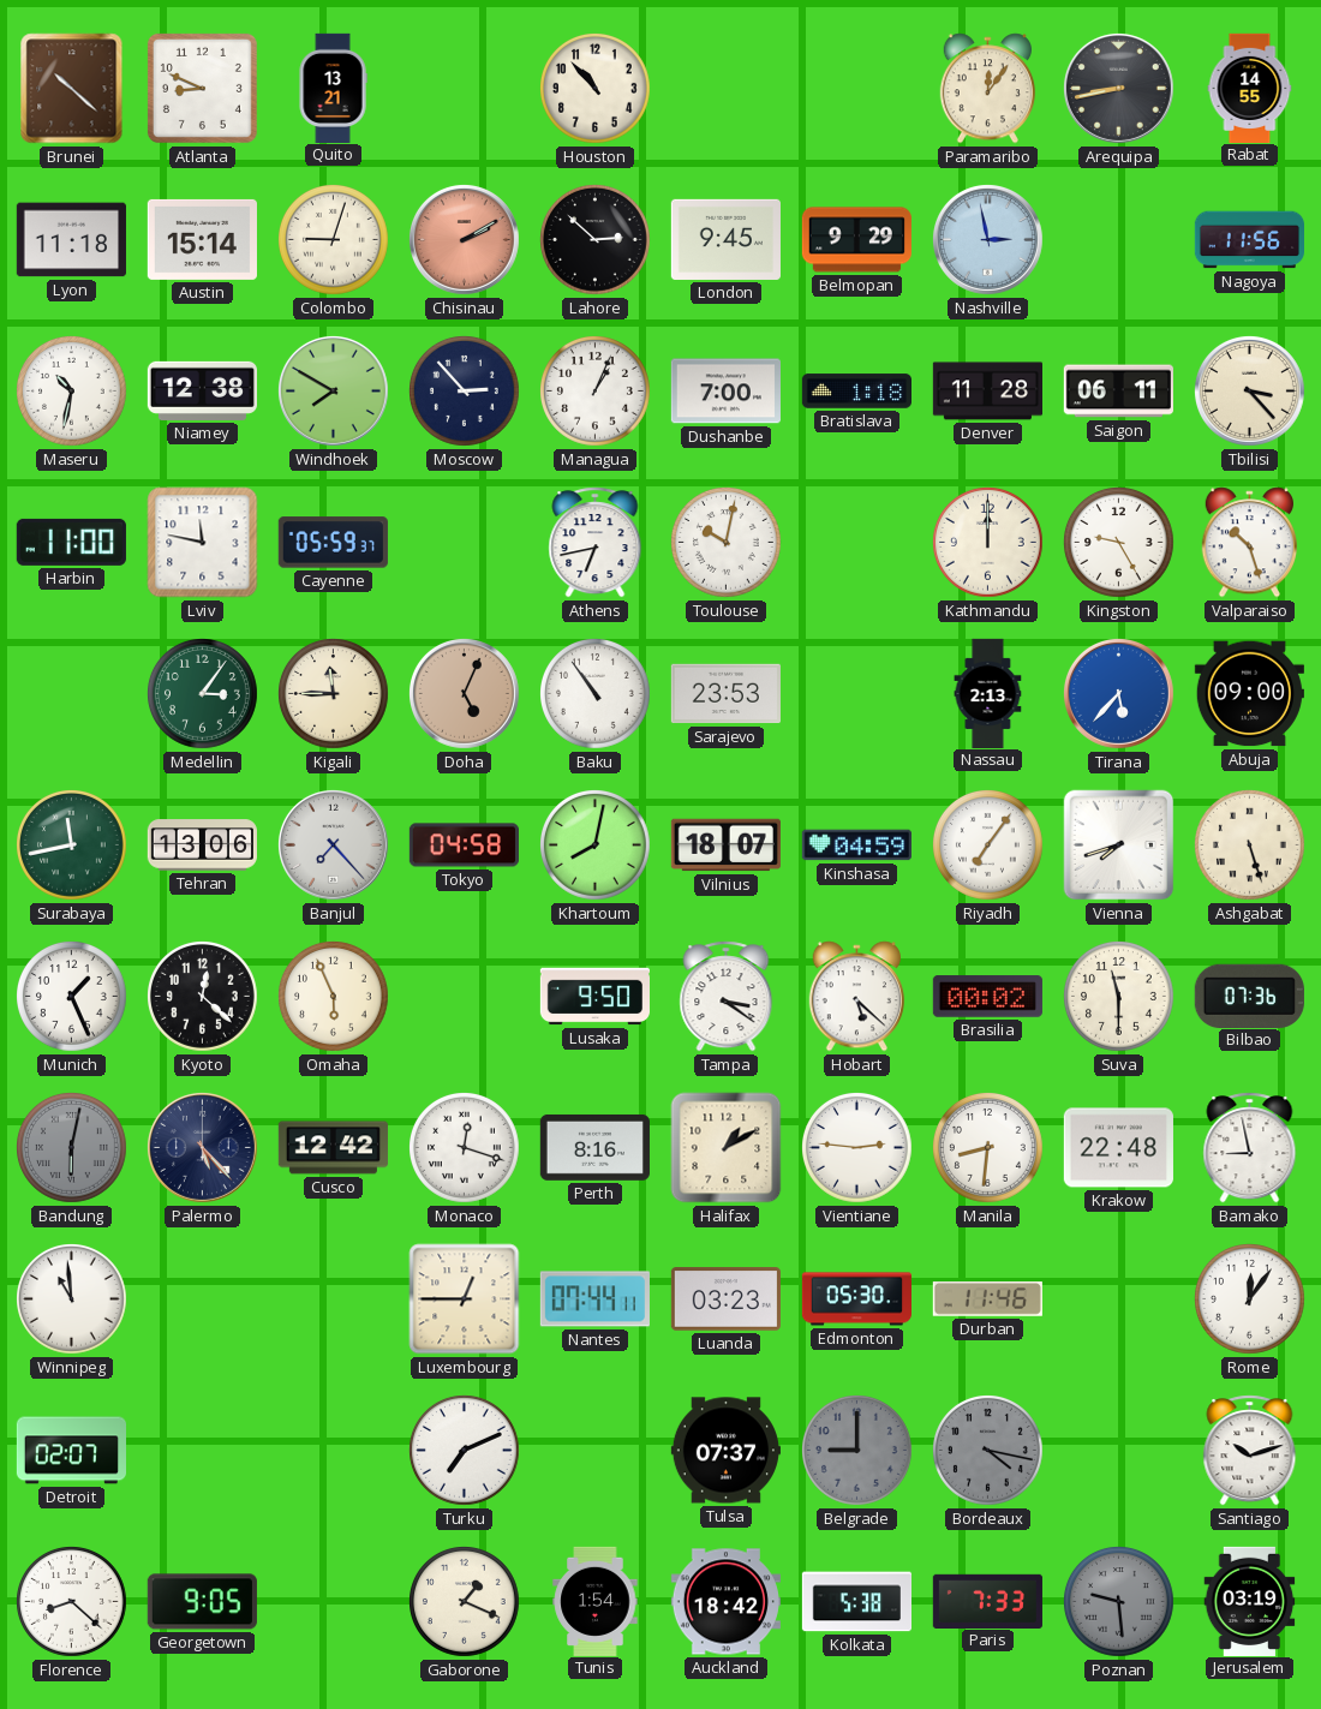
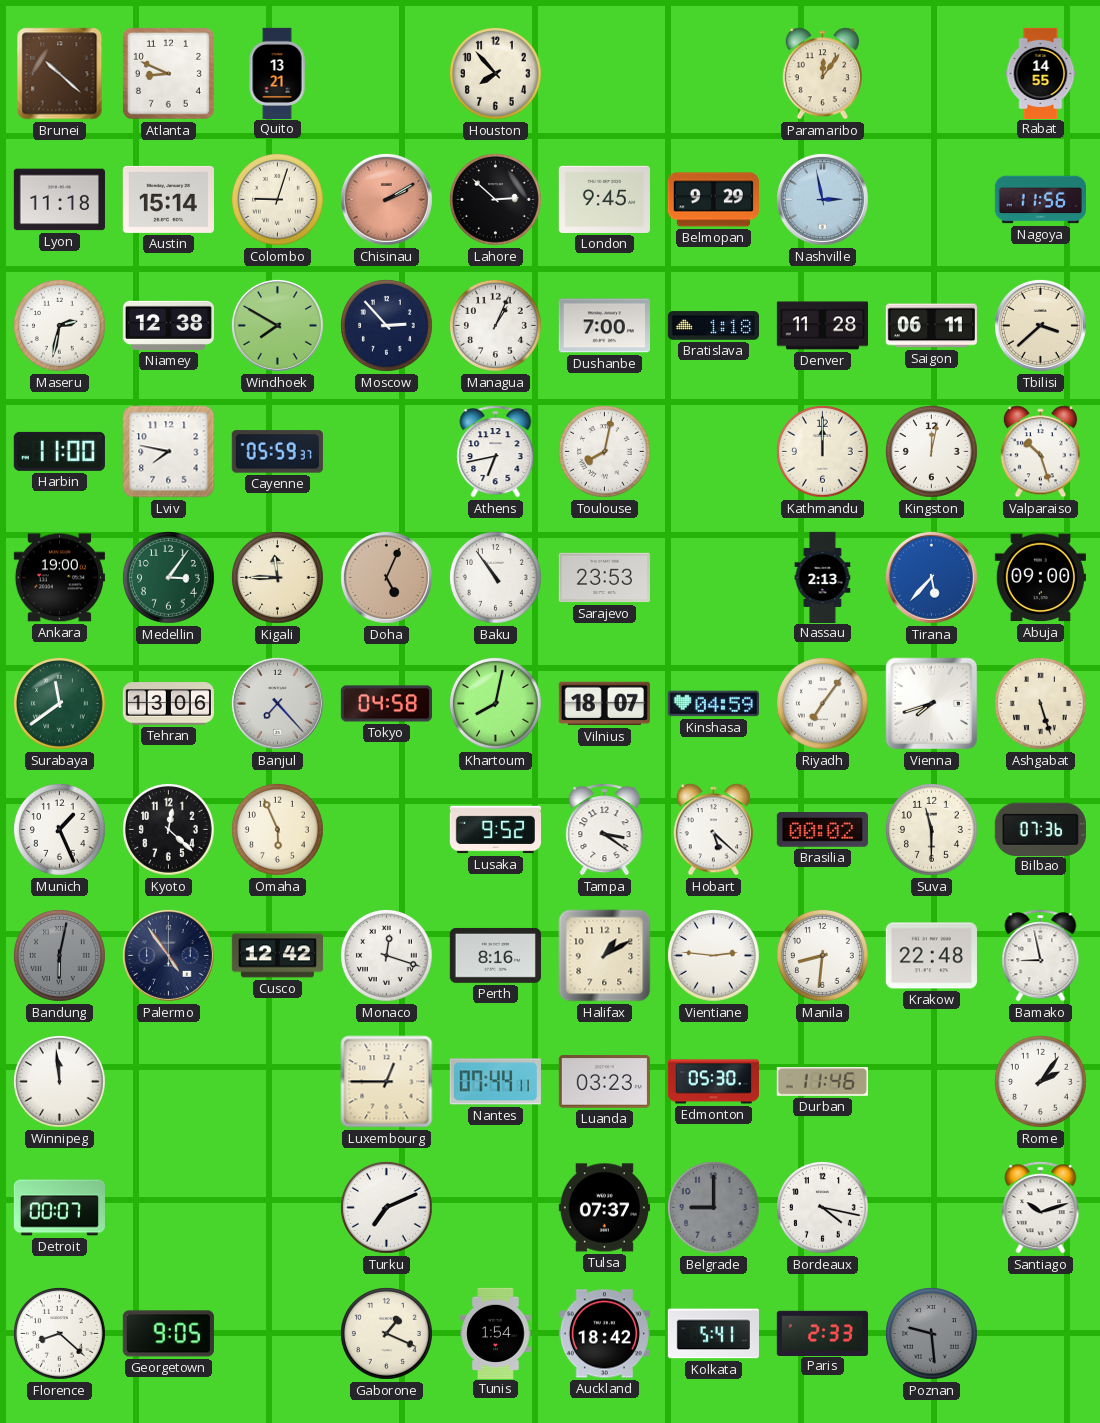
Houston: 10:53 -> 7:53 (496, 74)
Arequipa: 8:43 -> none (1118, 88)
Maseru: 10:32 -> 2:32 (60, 326)
Tbilisi: 3:23 -> 3:38 (1040, 325)
Lviv: 11:47 -> 7:47 (169, 452)
Toulouse: 10:02 -> 8:02 (605, 452)
Kingston: 9:25 -> 12:02 (932, 452)
Ankara: none -> 19:00 (59, 578)
Surabaya: 11:43 -> 11:39 (60, 704)
Lusaka: 9:50 -> 9:52 (495, 830)
Palermo: 5:23 -> 4:54 (168, 955)
Winnipeg: 10:59 -> 11:59 (60, 1082)
Rome: 12:06 -> 2:06 (1041, 1082)
Detroit: 02:07 -> 00:07 (59, 1208)
Bordeaux dial: grey -> white (823, 1208)
Kolkata: 5:38 -> 5:41 (713, 1334)
Paris: 7:33 -> 2:33 (822, 1333)
Jerusalem: 03:19 -> none (1250, 1601)
